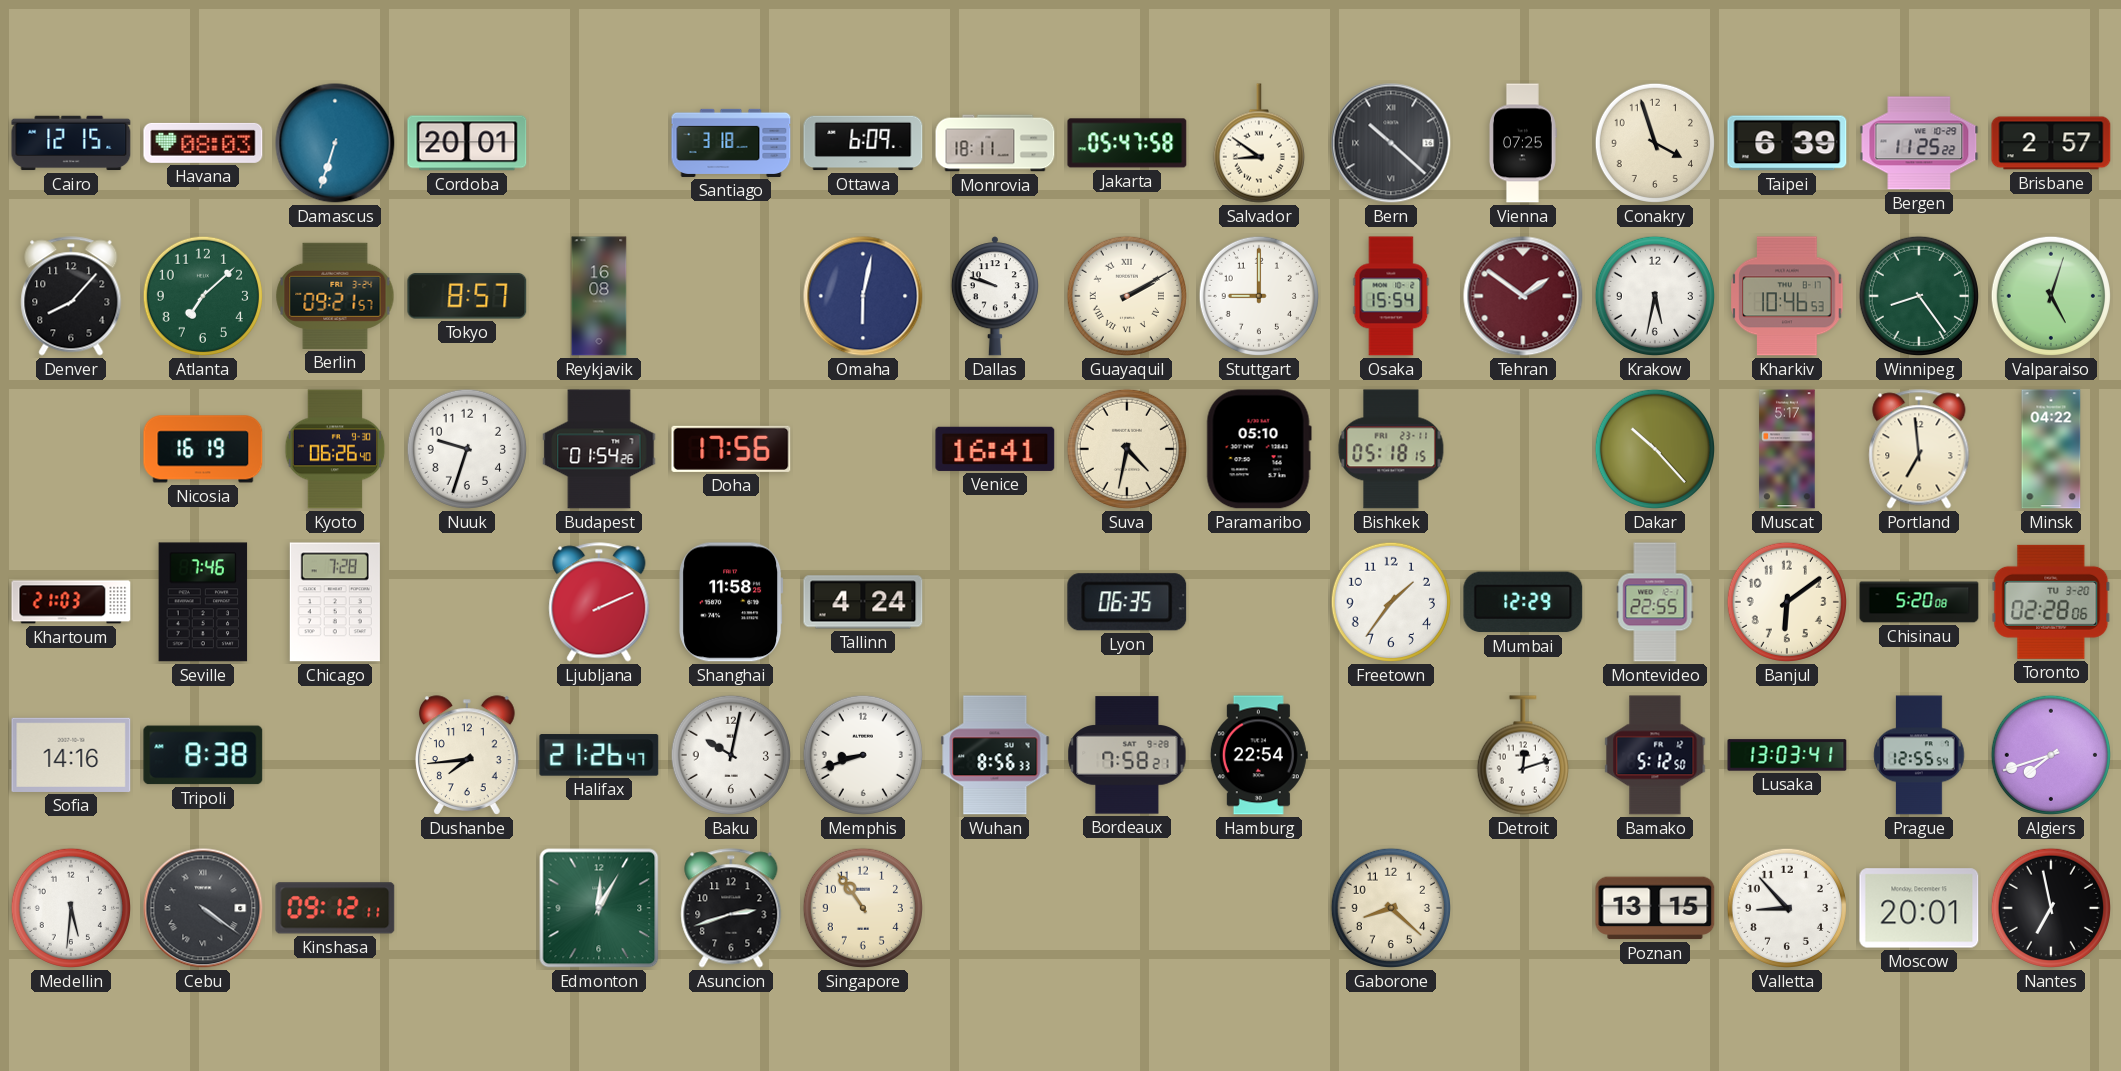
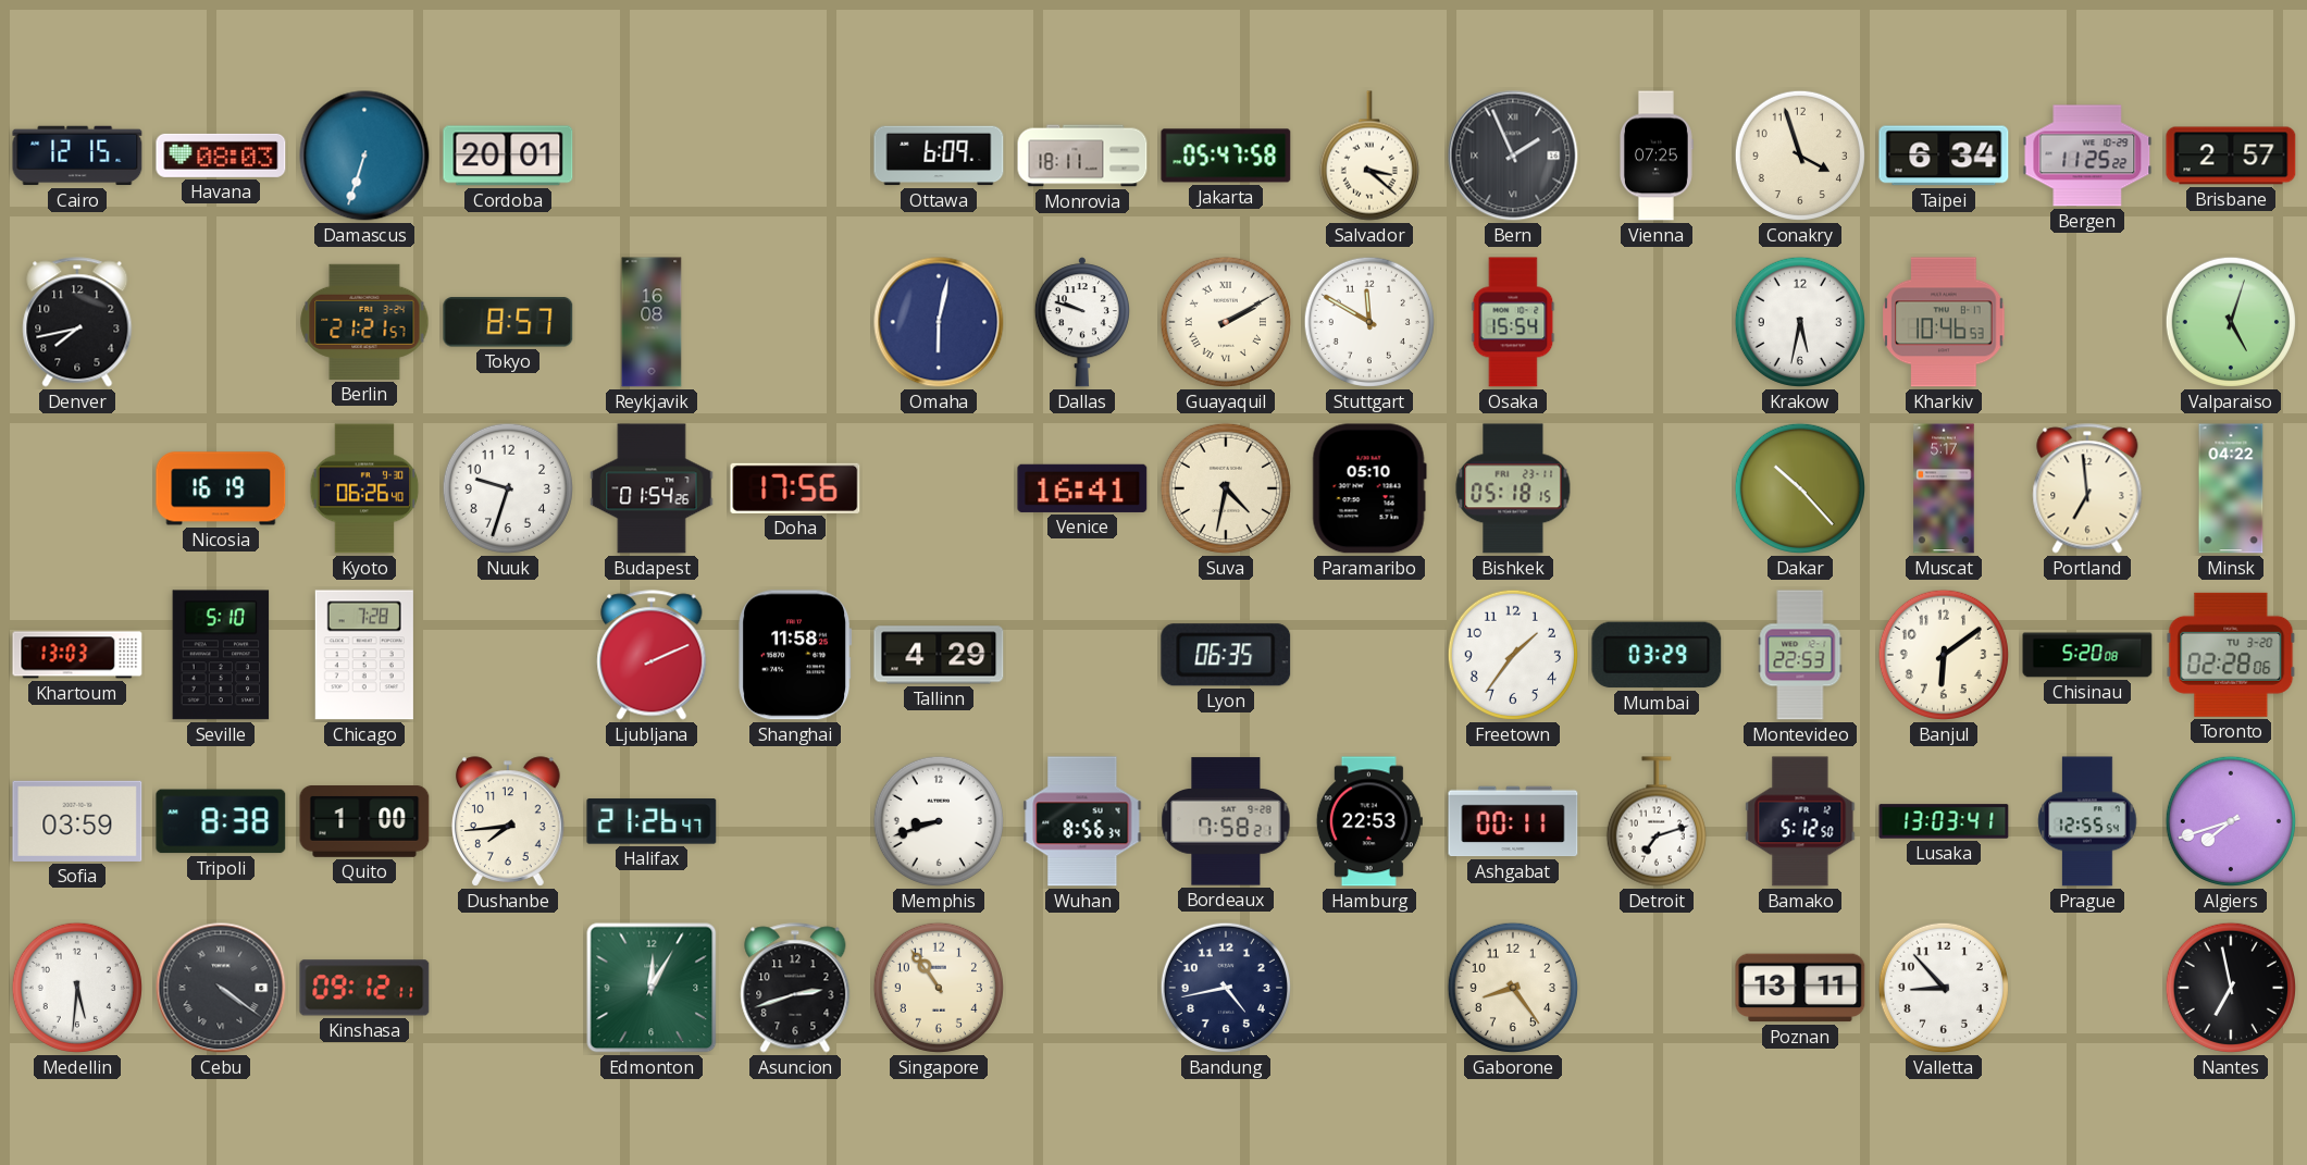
Santiago: 3:18 -> none (731, 143)
Salvador: 8:51 -> 3:22 (1369, 156)
Bern: 10:22 -> 1:56 (1513, 156)
Taipei: 6:39 -> 6:34 (1944, 156)
Denver: 8:07 -> 7:43 (77, 322)
Atlanta: 7:08 -> none (203, 296)
Berlin: 09:21 -> 21:21 (364, 322)
Stuttgart: 9:00 -> 11:50 (1369, 322)
Tehran: 1:51 -> none (1523, 296)
Winnipeg: 8:24 -> none (1919, 296)
Khartoum: 21:03 -> 13:03 (77, 655)
Seville: 7:46 -> 5:10 (221, 655)
Tallinn: 4:24 -> 4:29 (939, 655)
Mumbai: 12:29 -> 03:29 (1657, 655)
Montevideo: 22:55 -> 22:53 (1800, 655)
Sofia: 14:16 -> 03:59 (77, 821)
Quito: none -> 1:00 (364, 822)
Baku: 10:02 -> none (731, 755)
Wuhan: 8:56:33 -> 8:56:34 (1082, 821)
Hamburg: 22:54 -> 22:53 (1369, 821)
Ashgabat: none -> 00:11 (1513, 821)
Detroit: 12:12 -> 7:12 (1657, 821)
Bandung: none -> 4:43 (1226, 988)
Gaborone: 8:22 -> 8:24 (1513, 988)
Poznan: 13:15 -> 13:11 (1800, 988)
Moscow: 20:01 -> none (1919, 908)
